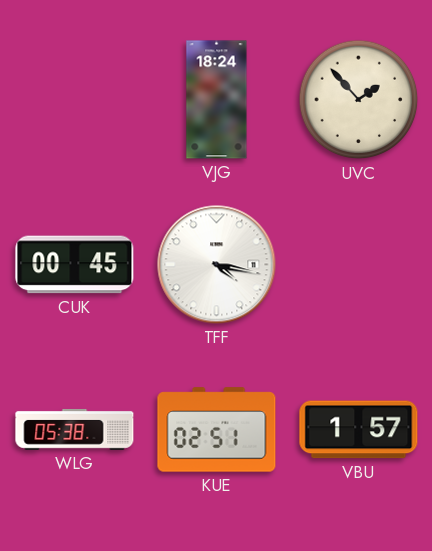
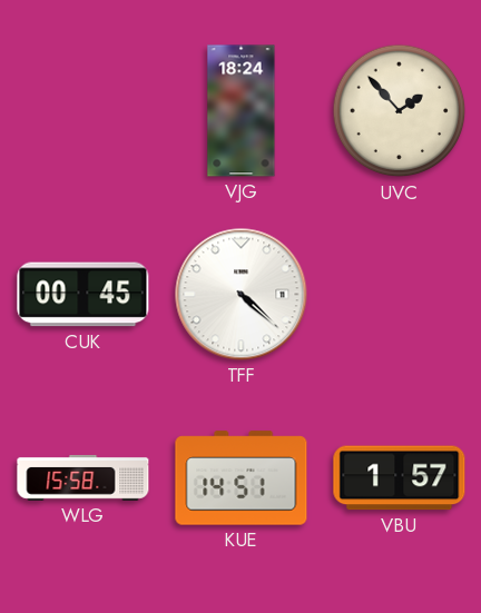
TFF: 4:17 -> 4:22 (242, 295)
WLG: 05:38 -> 15:58 (84, 477)
KUE: 02:51 -> 14:51 (242, 478)
